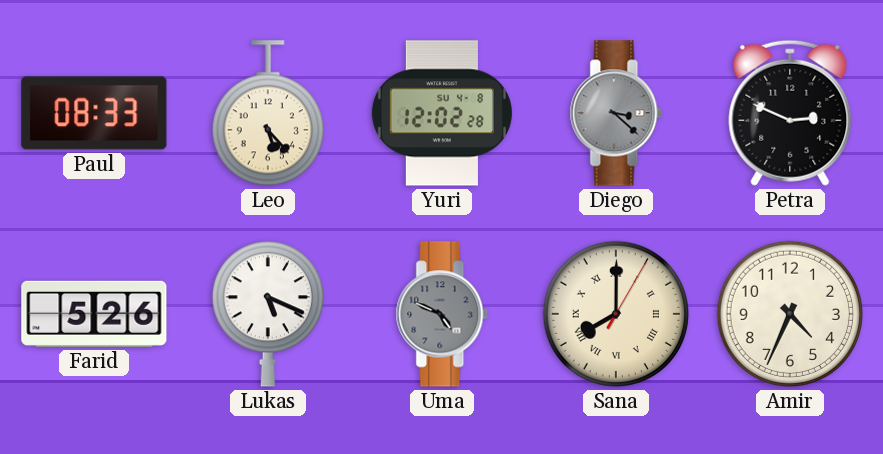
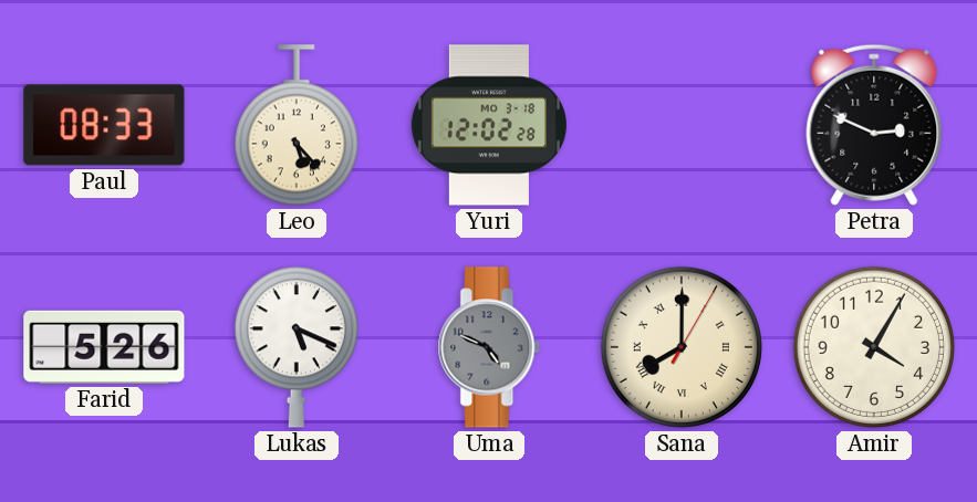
Yuri date: SU 4-8 -> MO 3-18 (489, 125)
Diego: 3:22 -> none (616, 113)
Amir: 4:34 -> 4:05 (874, 347)
